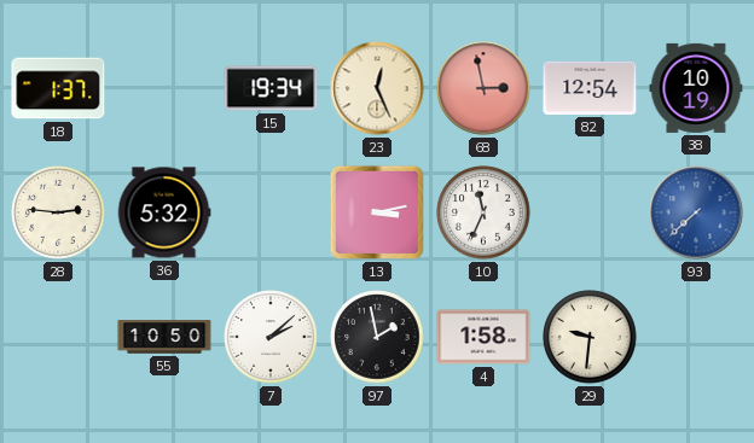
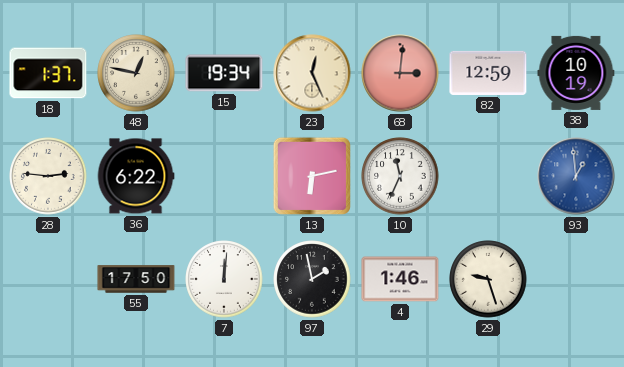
48: none -> 12:47 (136, 73)
68: 2:58 -> 3:01 (400, 73)
82: 12:54 -> 12:59 (488, 73)
36: 5:32 -> 6:22 (136, 176)
13: 3:13 -> 6:13 (312, 176)
93: 7:38 -> 12:59 (576, 176)
55: 10:50 -> 17:50 (136, 279)
7: 2:08 -> 12:01 (224, 279)
4: 1:58 -> 1:46 (400, 279)
29: 9:31 -> 9:27 (488, 279)
